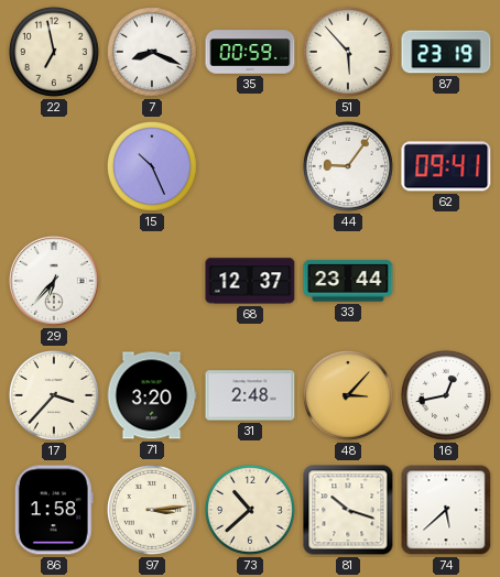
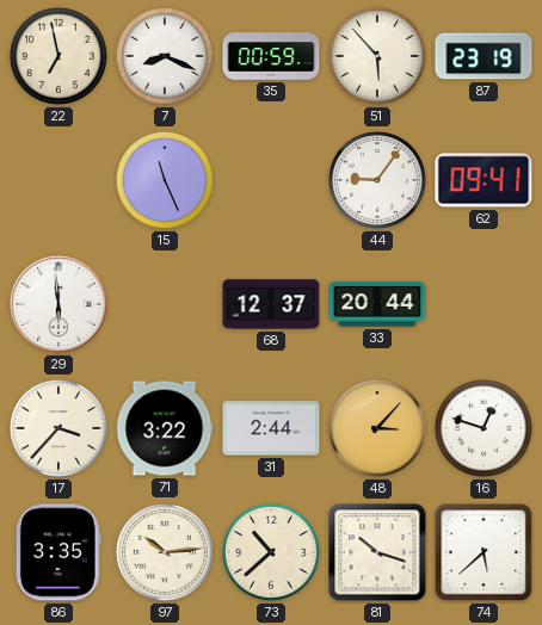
15: 10:26 -> 11:26 (165, 180)
29: 6:37 -> 5:59 (58, 304)
33: 23:44 -> 20:44 (377, 304)
71: 3:20 -> 3:22 (165, 428)
31: 2:48 -> 2:44 (271, 428)
16: 12:43 -> 12:48 (484, 428)
86: 1:58 -> 3:35 (58, 552)
97: 3:14 -> 10:14 (165, 552)
